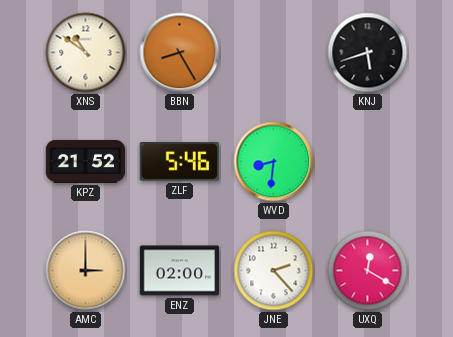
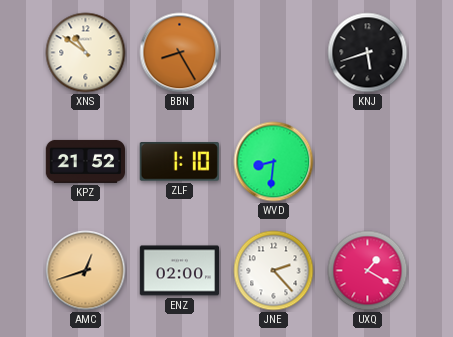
ZLF: 5:46 -> 1:10 (179, 162)
AMC: 3:00 -> 12:42 (86, 271)
UXQ: 12:20 -> 1:20 (368, 271)
